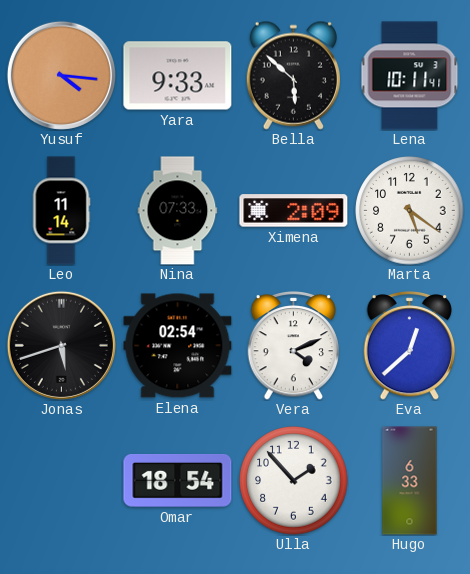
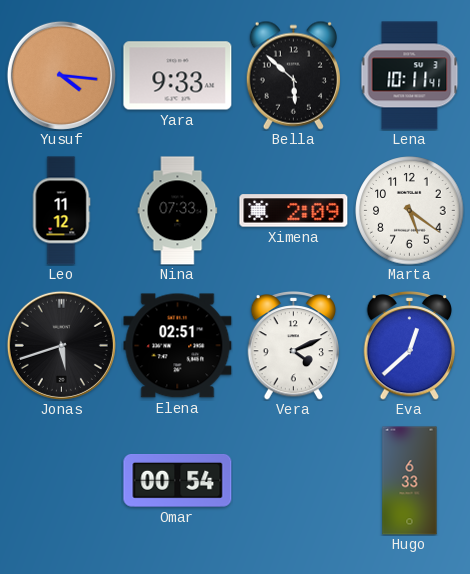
Leo: 11:14 -> 11:12 (61, 211)
Elena: 02:54 -> 02:51 (178, 346)
Omar: 18:54 -> 00:54 (178, 481)
Ulla: 1:53 -> none (294, 481)
